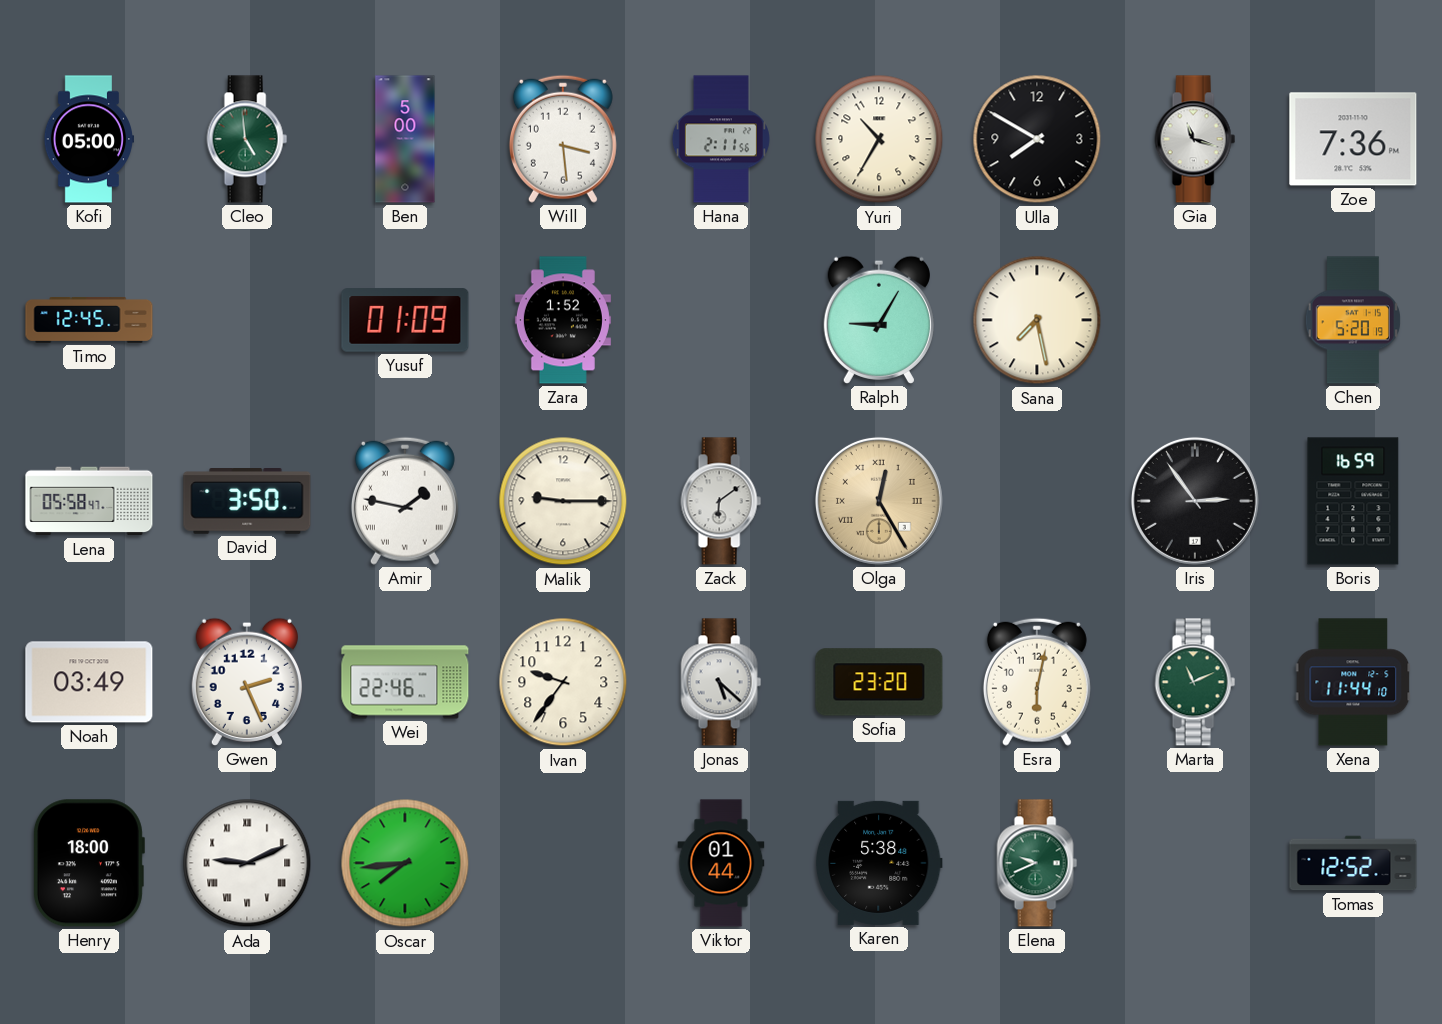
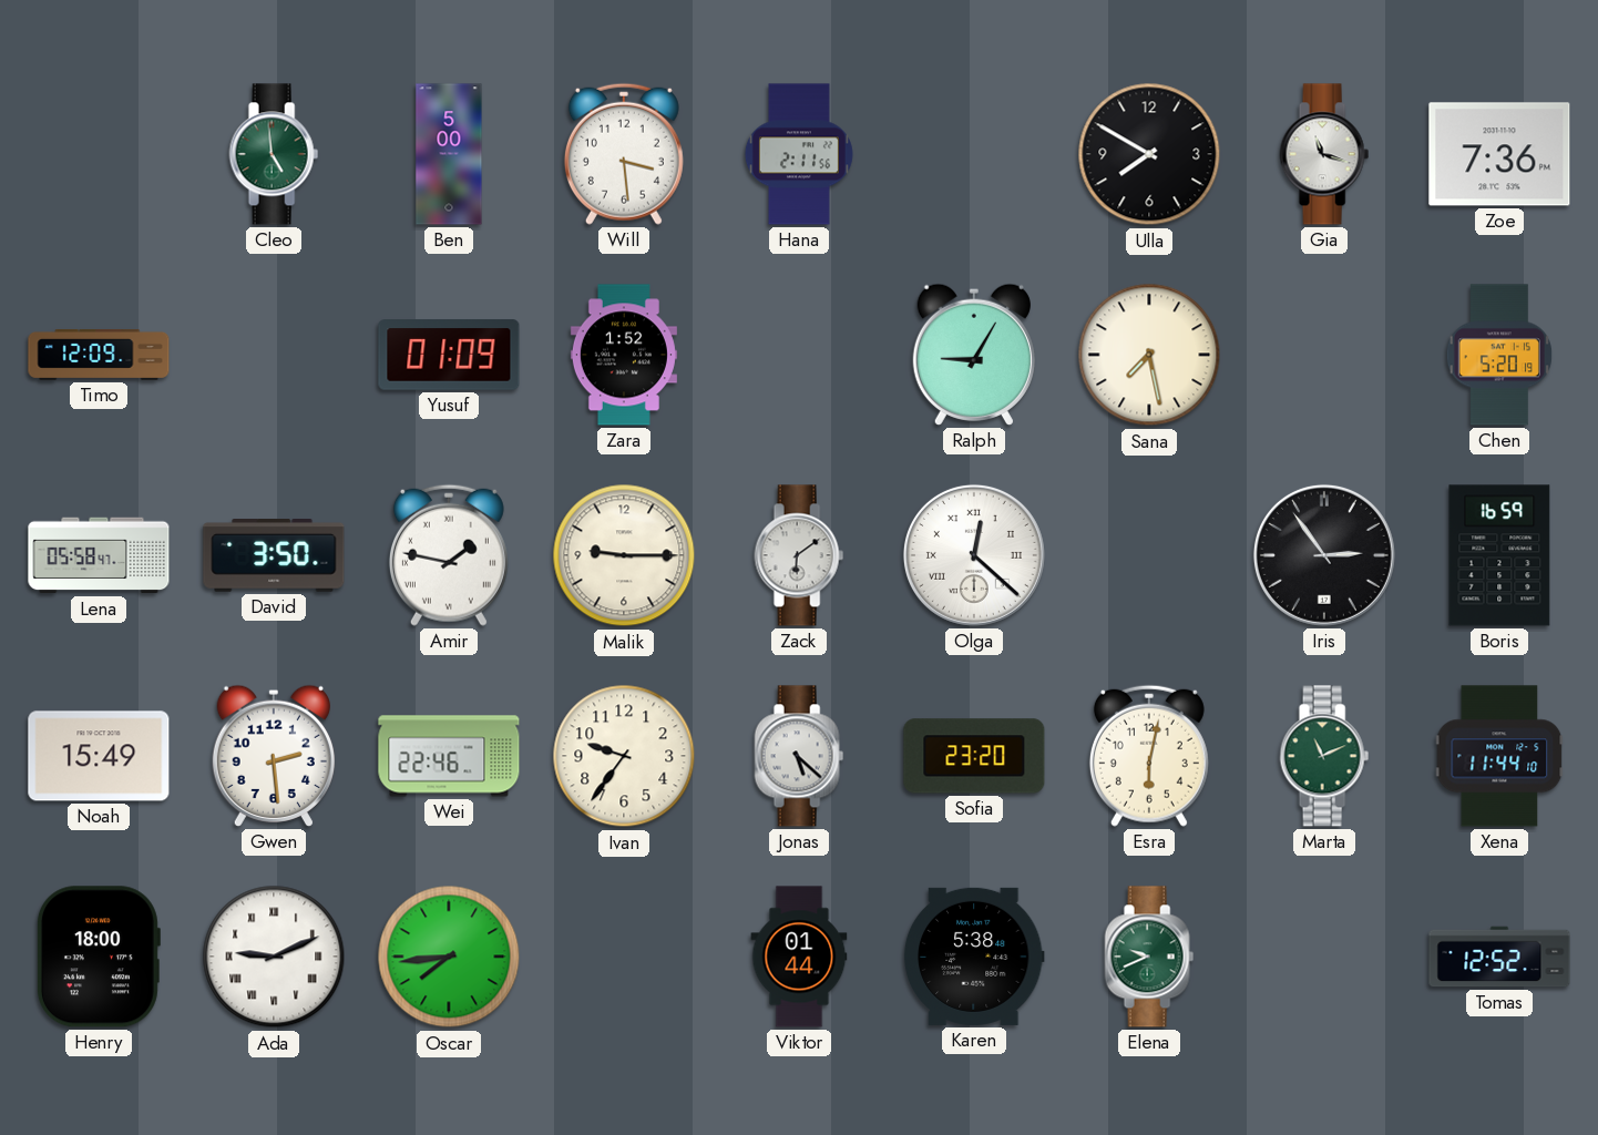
Kofi: 05:00 -> none (88, 139)
Yuri: 10:35 -> none (879, 139)
Timo: 12:45 -> 12:09 (99, 355)
Olga: 12:25 -> 12:22 (974, 555)
Olga dial: champagne -> white (974, 555)
Noah: 03:49 -> 15:49 (99, 756)
Gwen: 2:26 -> 2:29 (274, 756)
